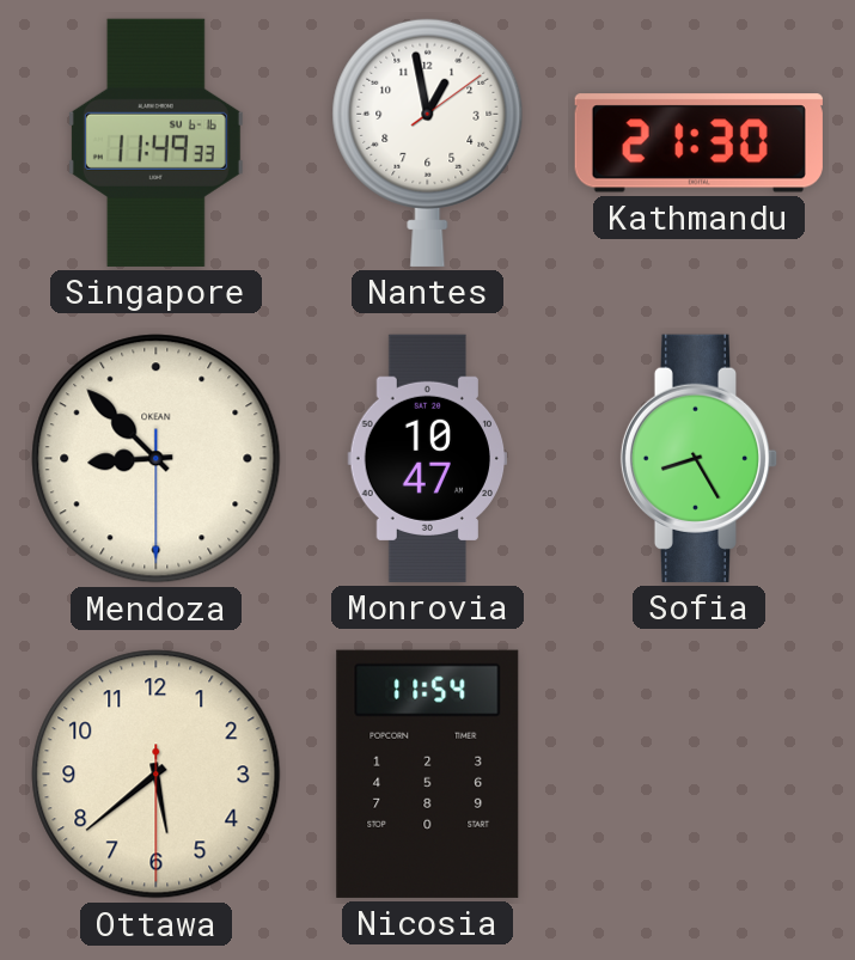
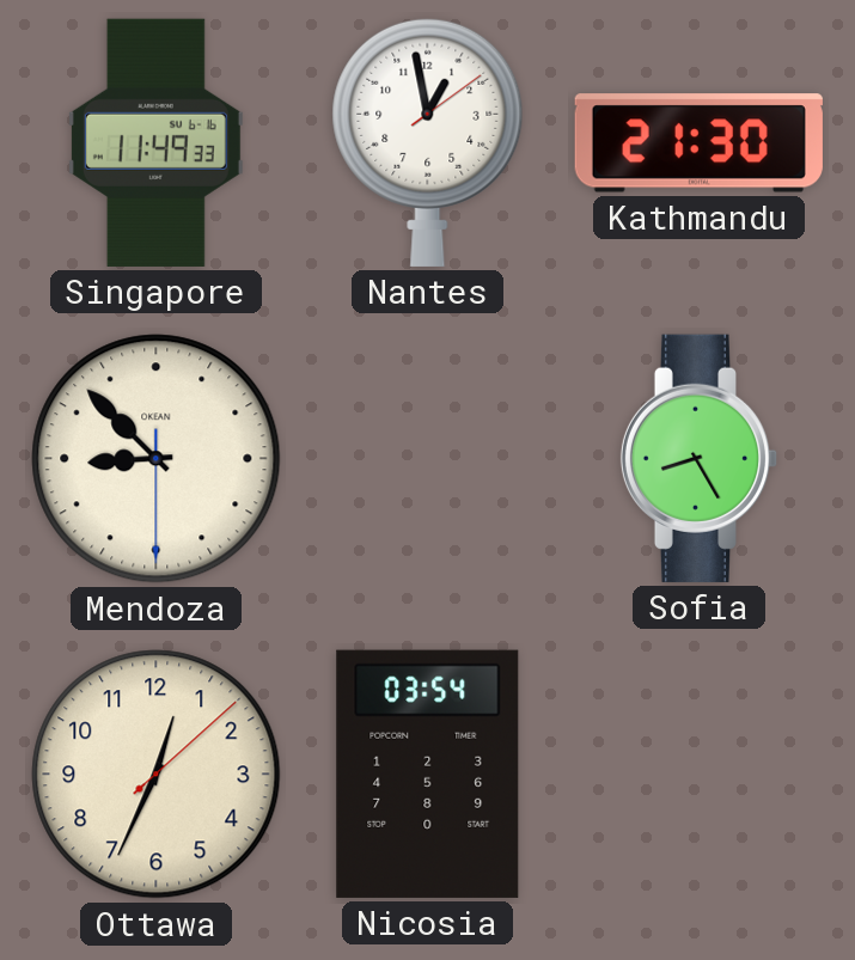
Monrovia: 10:47 -> none (428, 458)
Ottawa: 5:38 -> 12:34 (157, 775)
Nicosia: 11:54 -> 03:54 (428, 773)
